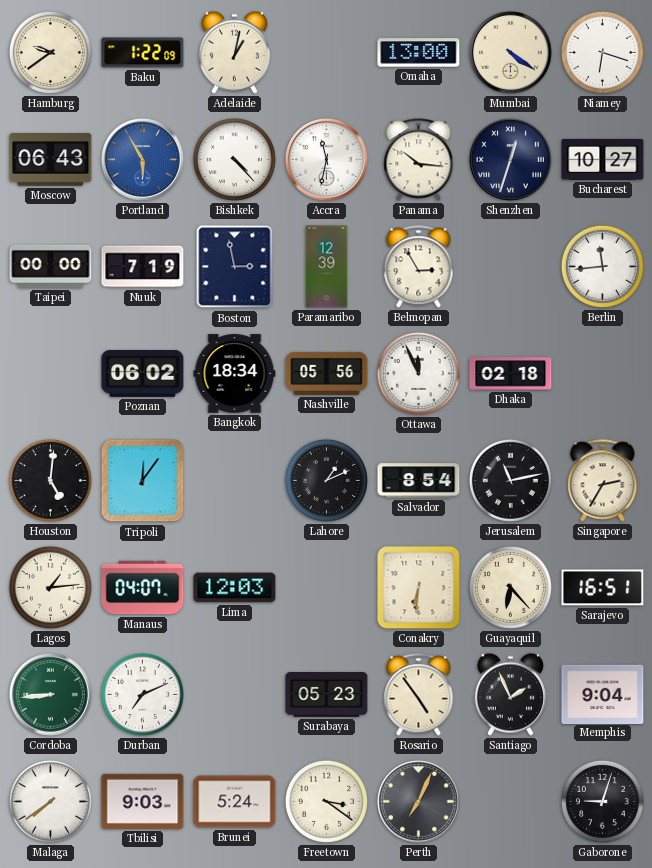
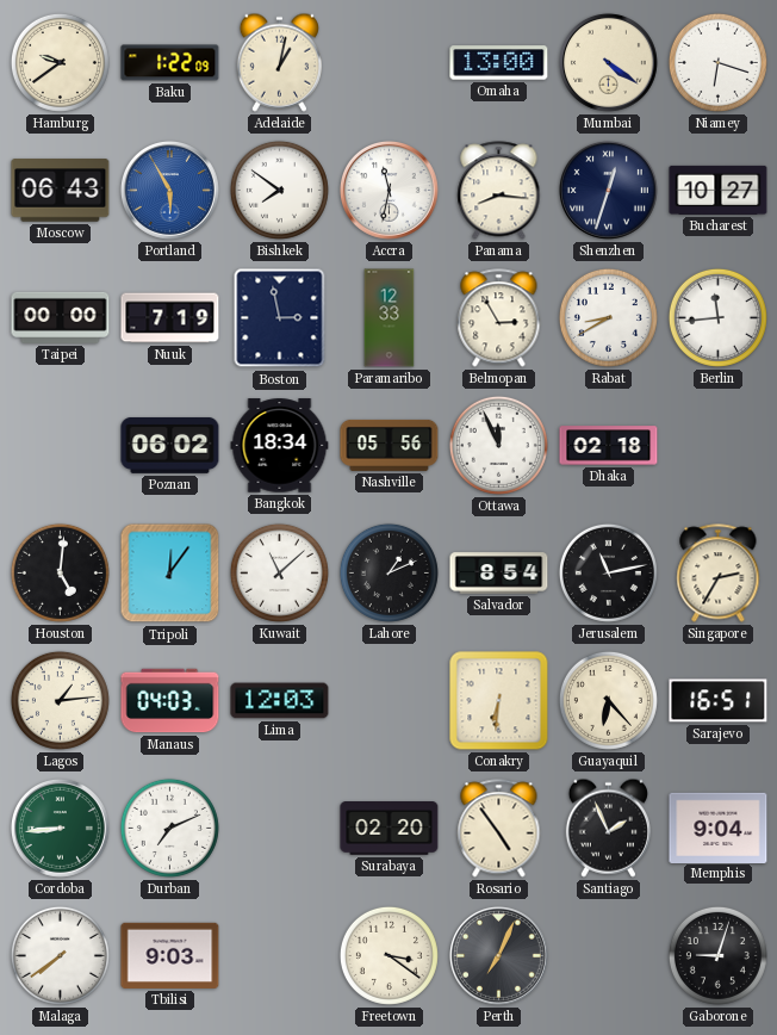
Bishkek: 4:23 -> 7:51 (279, 190)
Panama: 10:16 -> 8:16 (499, 191)
Paramaribo: 12:39 -> 12:33 (390, 318)
Rabat: none -> 8:40 (608, 317)
Kuwait: none -> 11:08 (279, 572)
Manaus: 04:07 -> 04:03 (170, 701)
Surabaya: 05:23 -> 02:20 (390, 829)
Brunei: 5:24 -> none (235, 802)
